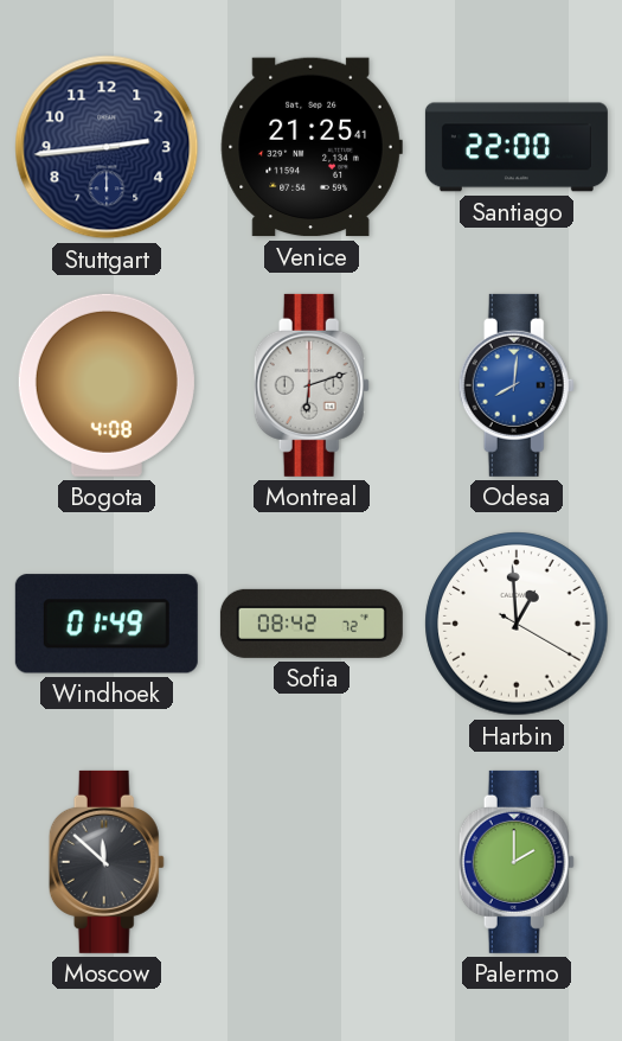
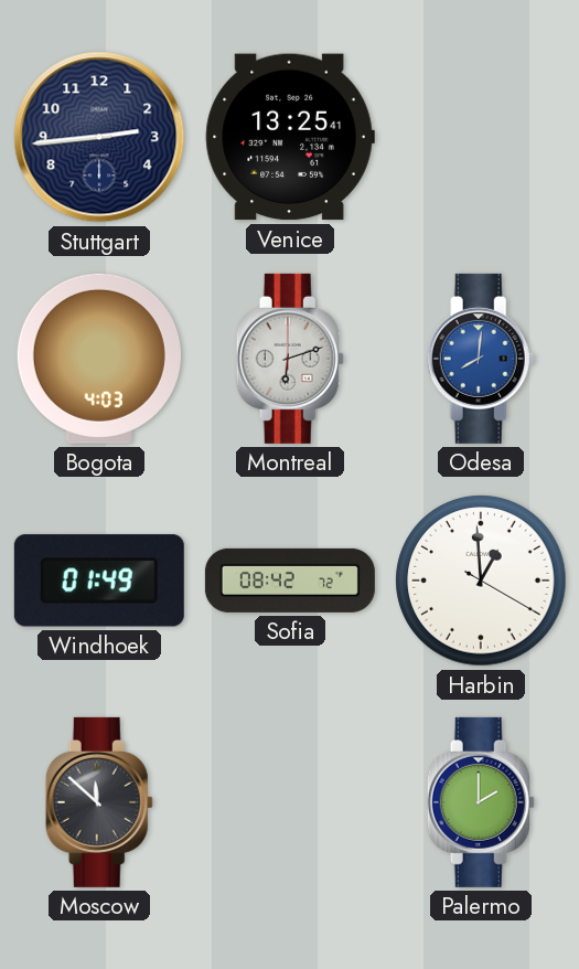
Venice: 21:25 -> 13:25 (290, 137)
Santiago: 22:00 -> none (517, 147)
Bogota: 4:08 -> 4:03 (99, 359)
